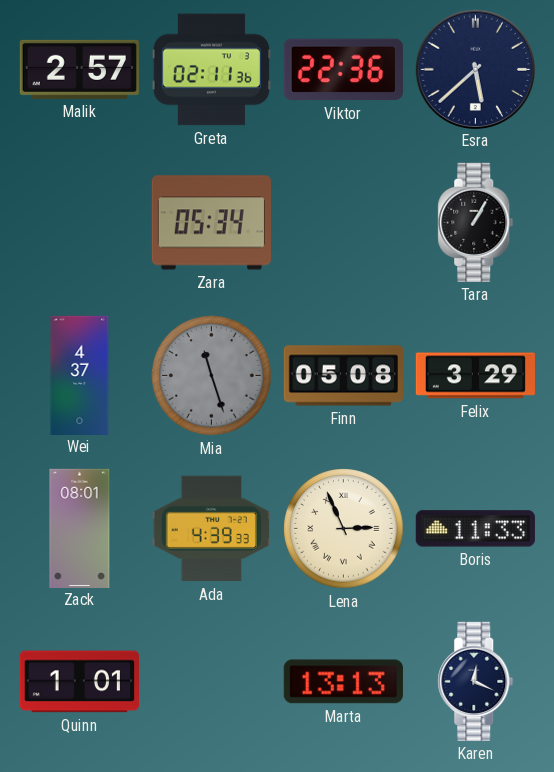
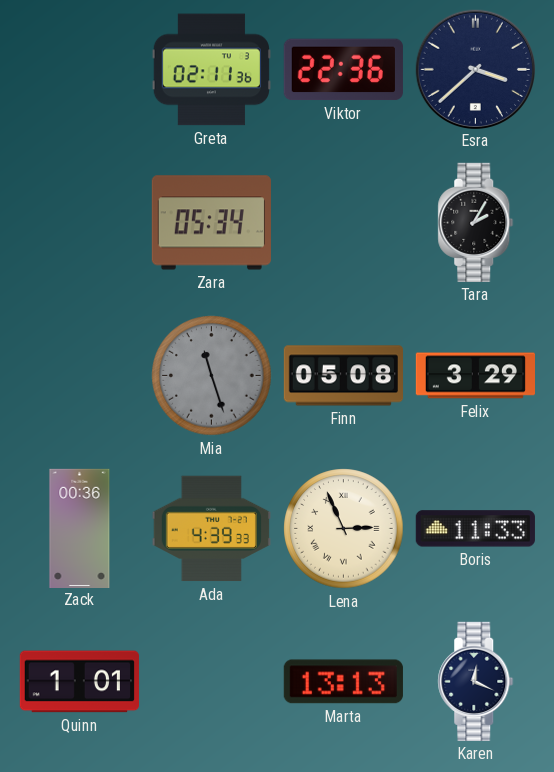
Malik: 2:57 -> none (79, 69)
Esra: 5:38 -> 3:38 (475, 69)
Tara: 1:05 -> 2:05 (476, 222)
Wei: 4:37 -> none (80, 375)
Zack: 08:01 -> 00:36 (80, 528)
